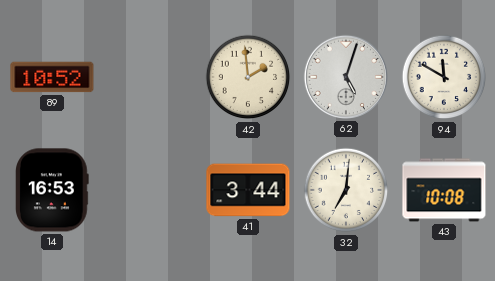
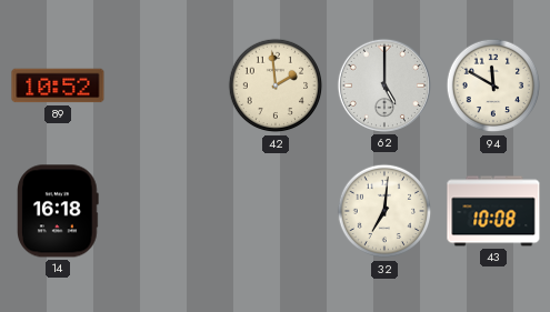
62: 5:03 -> 5:00 (384, 85)
14: 16:53 -> 16:18 (59, 211)
41: 3:44 -> none (248, 190)
